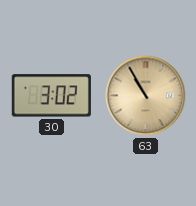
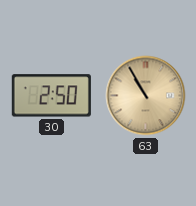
30: 3:02 -> 2:50 (51, 96)
